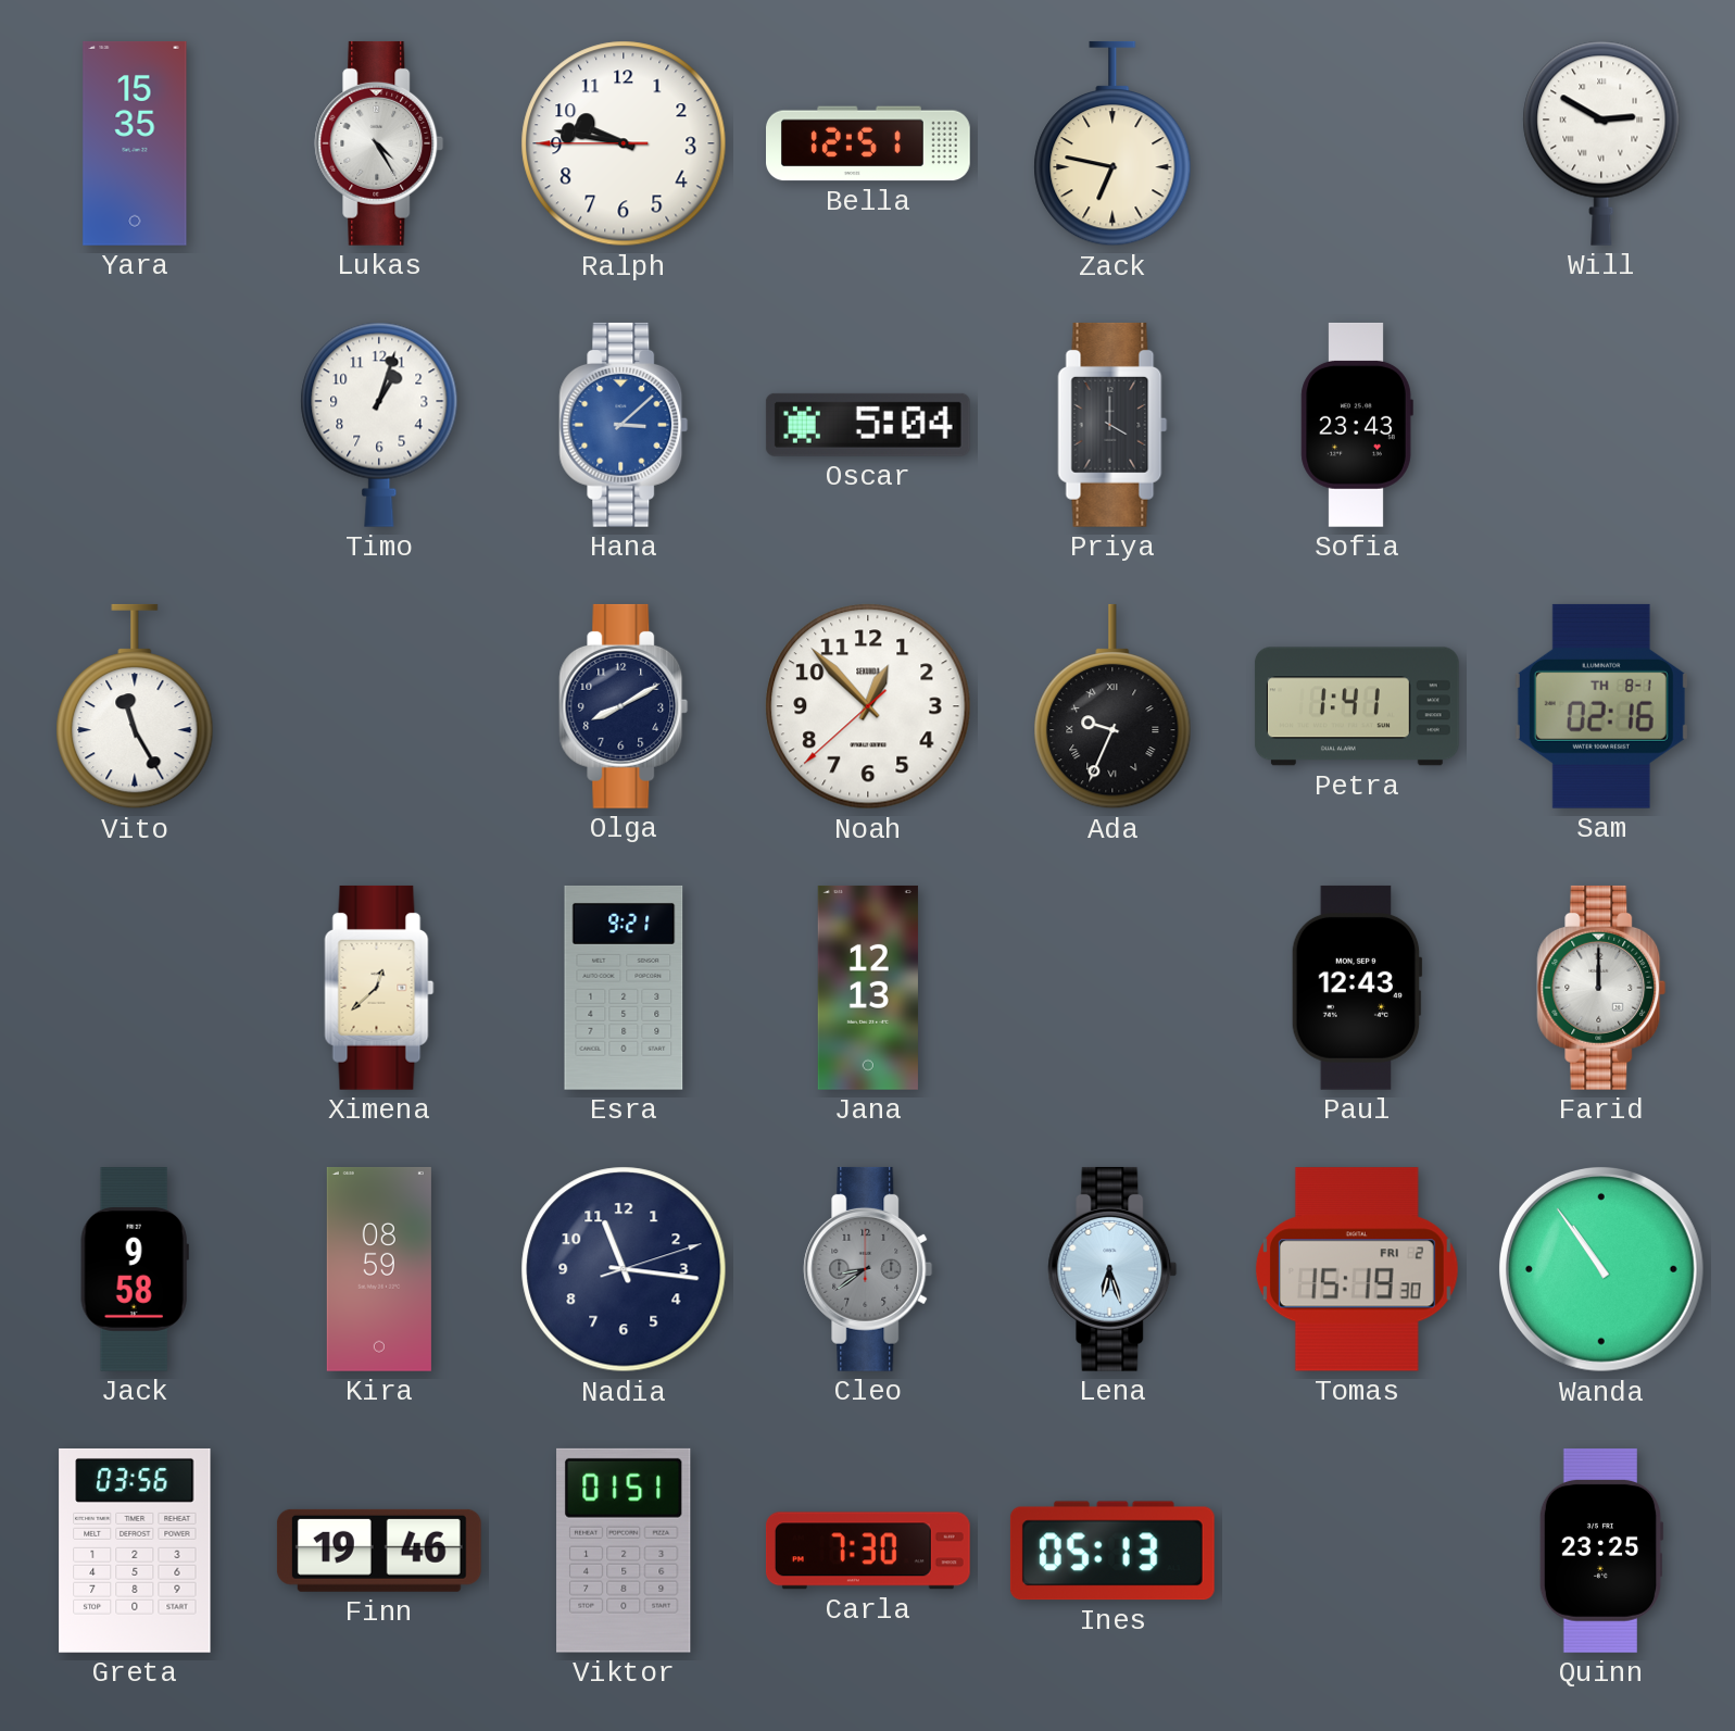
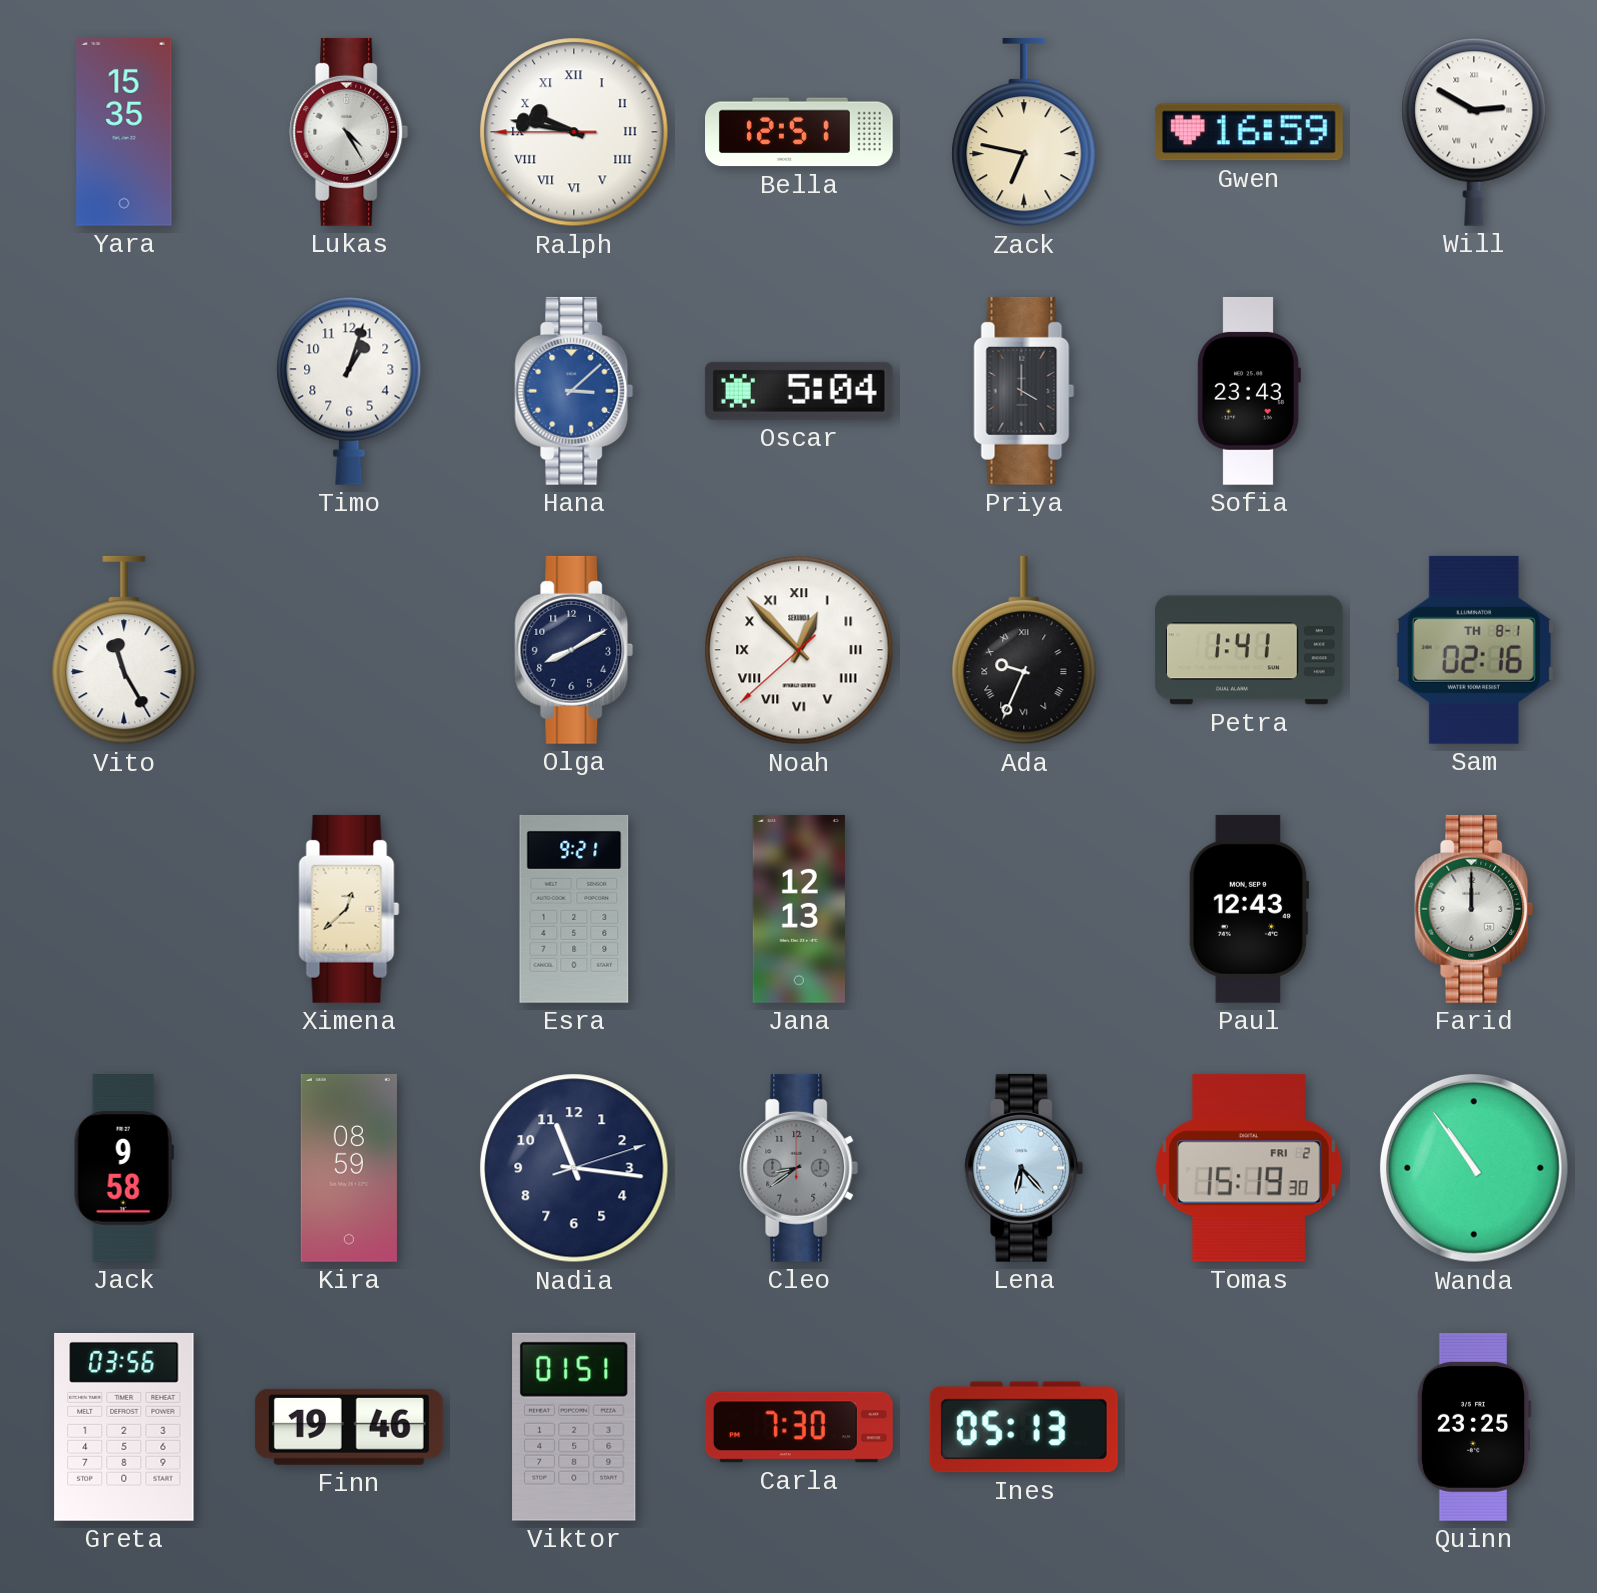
Ralph numerals: Arabic -> Roman (574, 132)
Gwen: none -> 16:59 (1249, 132)
Noah numerals: Arabic -> Roman (799, 650)
Lena: 6:27 -> 6:23 (1024, 1168)
